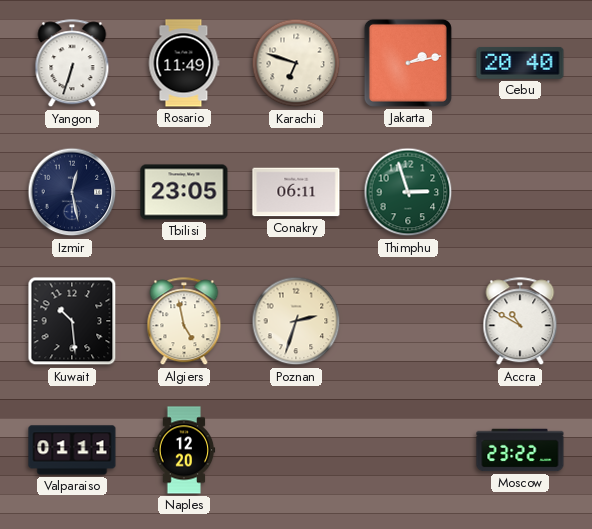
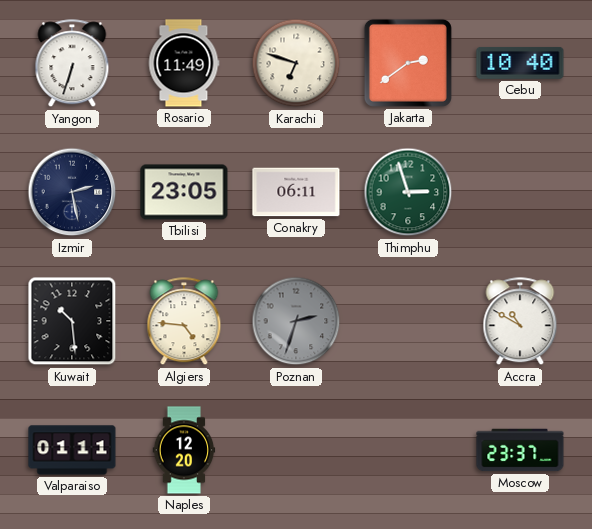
Jakarta: 2:13 -> 2:39 (408, 63)
Cebu: 20:40 -> 10:40 (520, 63)
Izmir: 12:28 -> 2:28 (72, 192)
Algiers: 4:58 -> 4:46 (184, 322)
Poznan dial: cream -> grey (296, 321)
Moscow: 23:22 -> 23:37 (520, 450)
